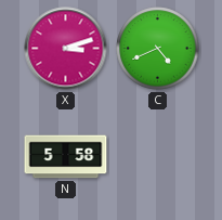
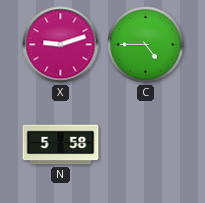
X: 3:12 -> 9:12 (61, 45)
C: 4:41 -> 4:45 (146, 45)
